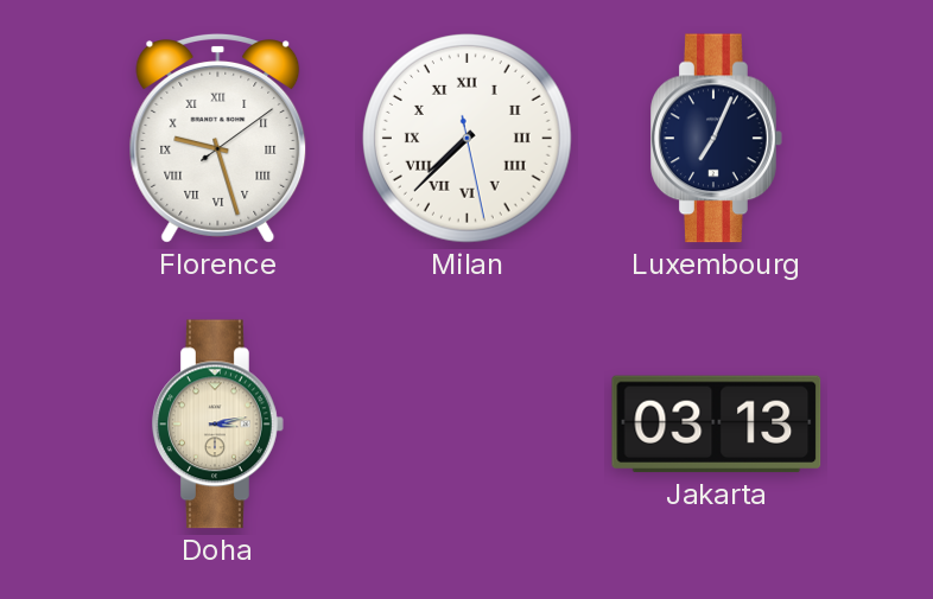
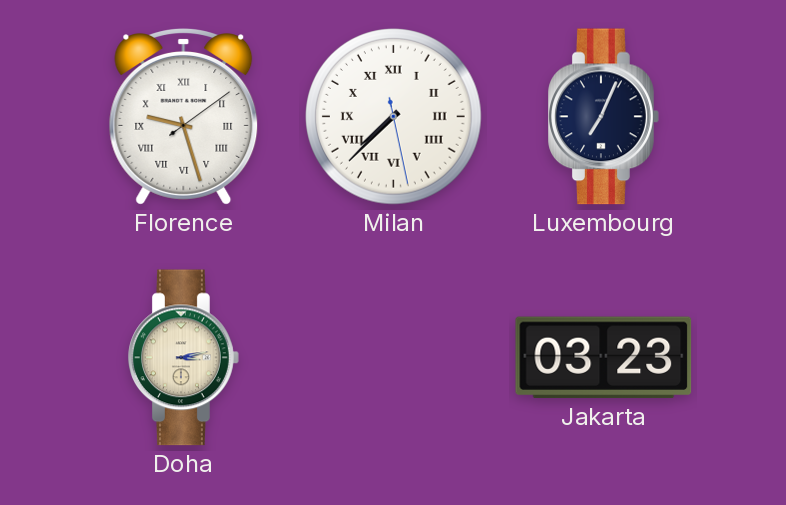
Jakarta: 03:13 -> 03:23 (604, 358)
